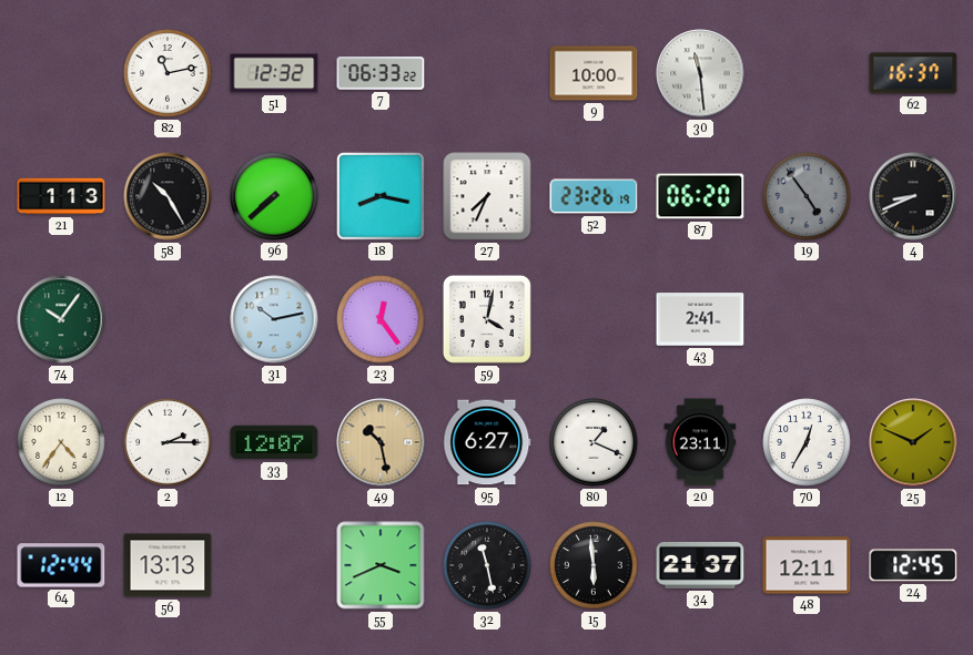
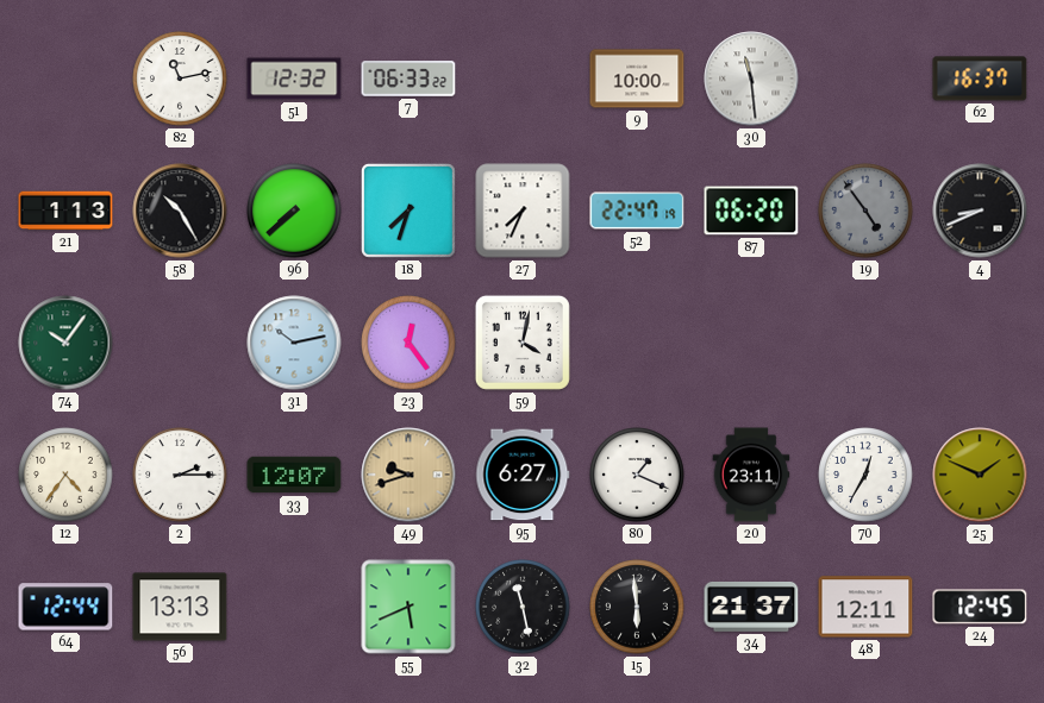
18: 8:17 -> 7:33 (408, 211)
52: 23:26 -> 22:47 (637, 211)
43: 2:41 -> none (700, 319)
49: 10:28 -> 9:42 (408, 475)
55: 3:41 -> 5:41 (408, 607)
